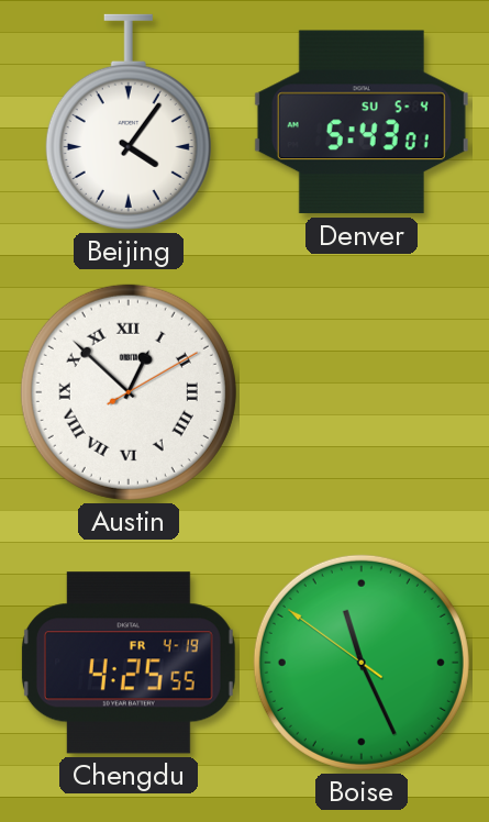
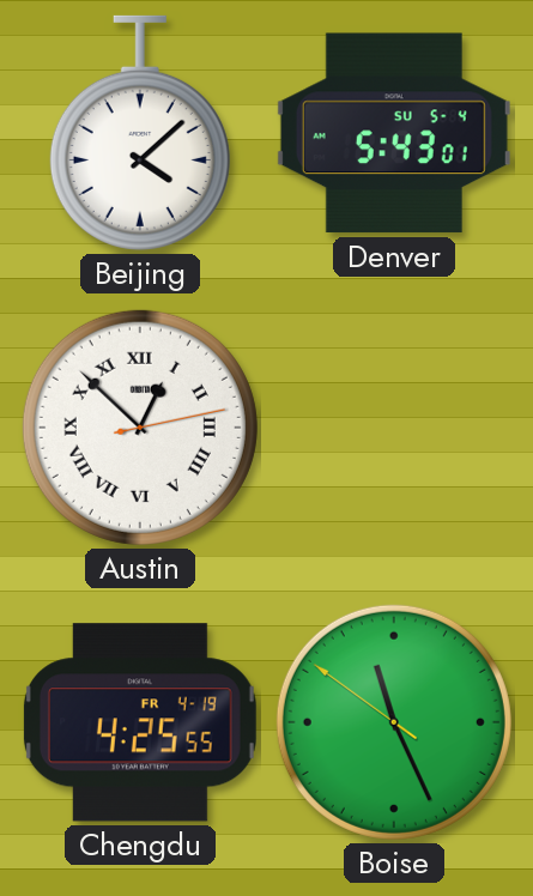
Beijing: 4:06 -> 4:08 (140, 133)
Austin: 12:52:10 -> 12:52:13 (140, 428)
